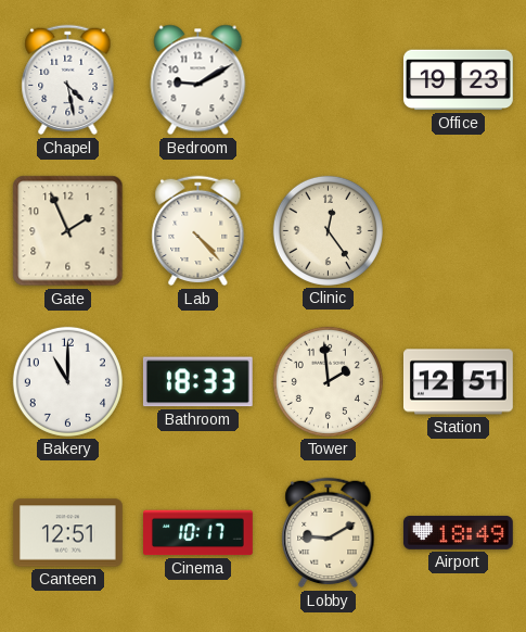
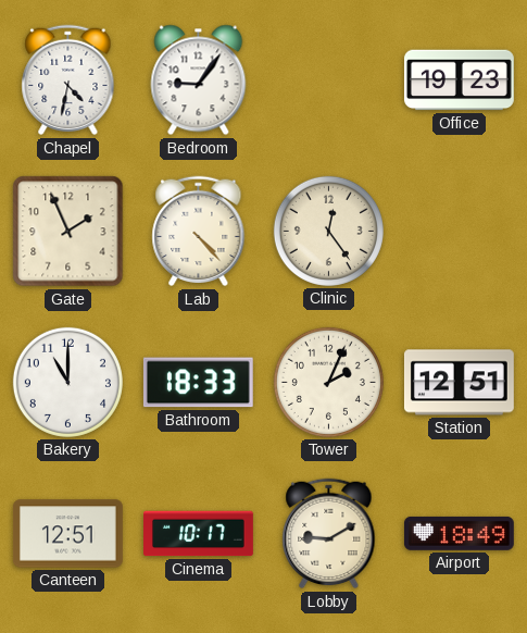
Chapel: 4:28 -> 4:32 (68, 80)
Bedroom: 9:10 -> 9:06 (199, 80)
Tower: 1:59 -> 2:04 (328, 382)
